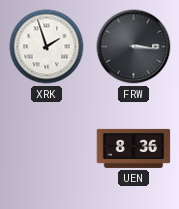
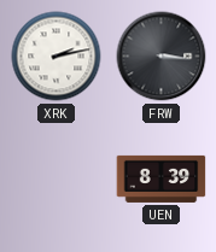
XRK: 1:57 -> 2:13 (57, 57)
UEN: 8:36 -> 8:39 (162, 178)
